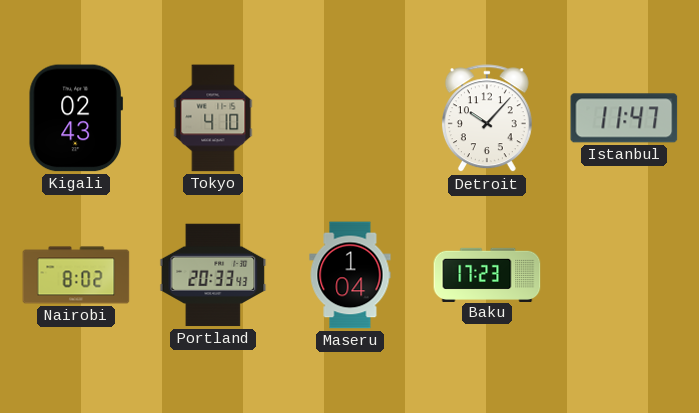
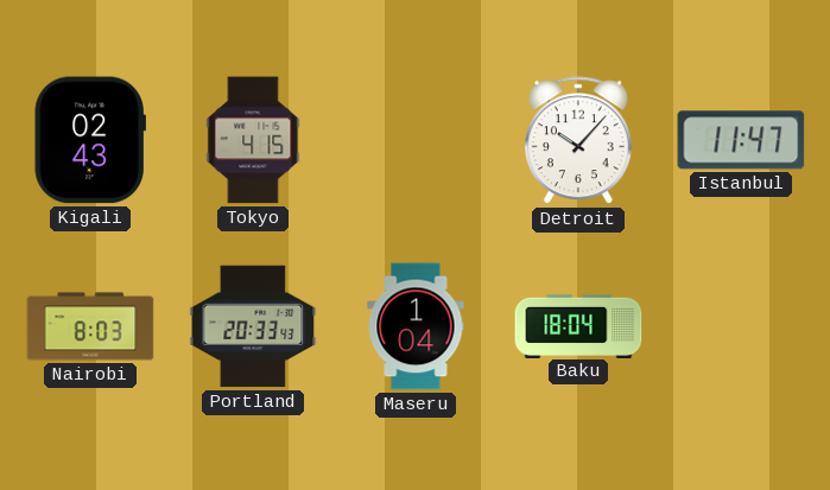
Tokyo: 4:10 -> 4:15 (253, 140)
Nairobi: 8:02 -> 8:03 (90, 326)
Baku: 17:23 -> 18:04 (578, 325)
